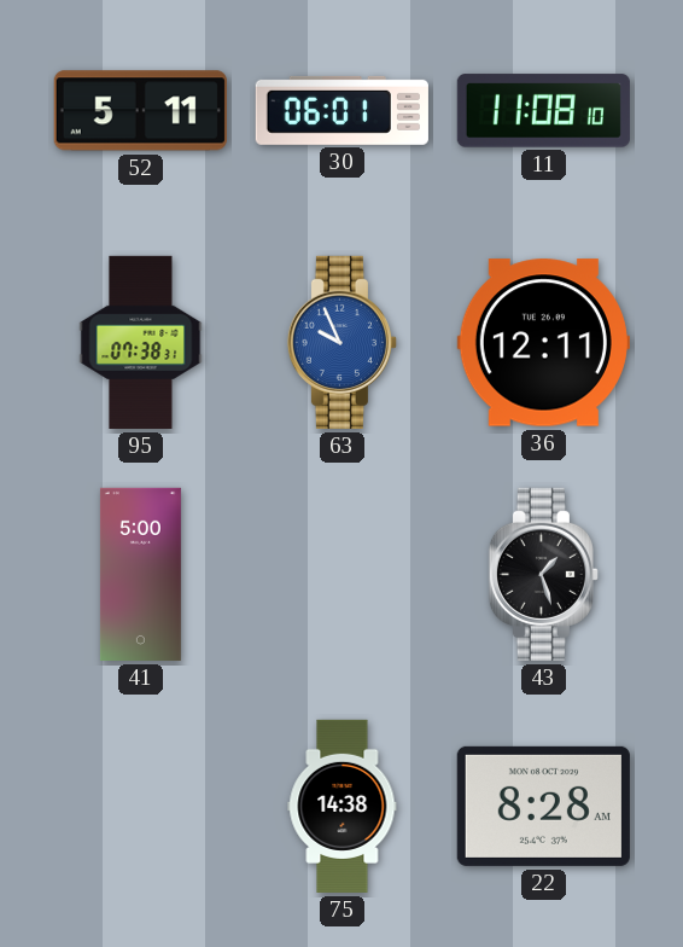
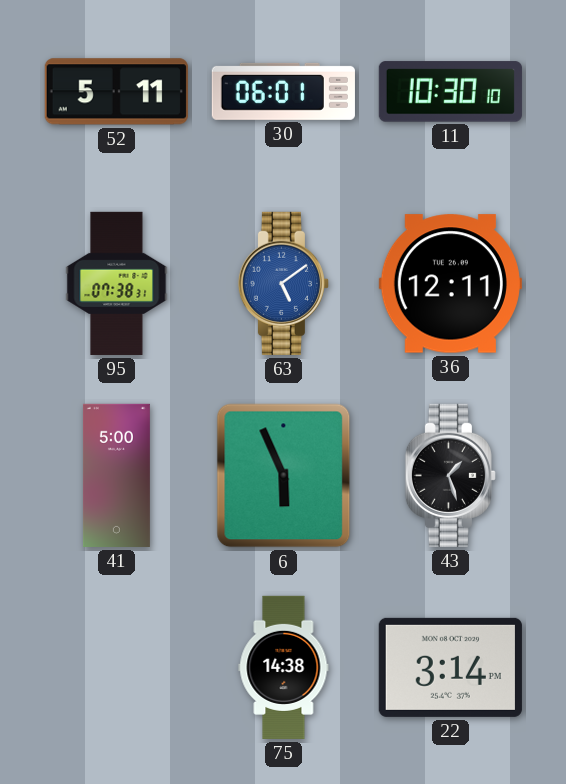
11: 11:08 -> 10:30 (450, 92)
63: 9:56 -> 5:09 (283, 283)
6: none -> 5:56 (284, 476)
22: 8:28 -> 3:14 (450, 667)
